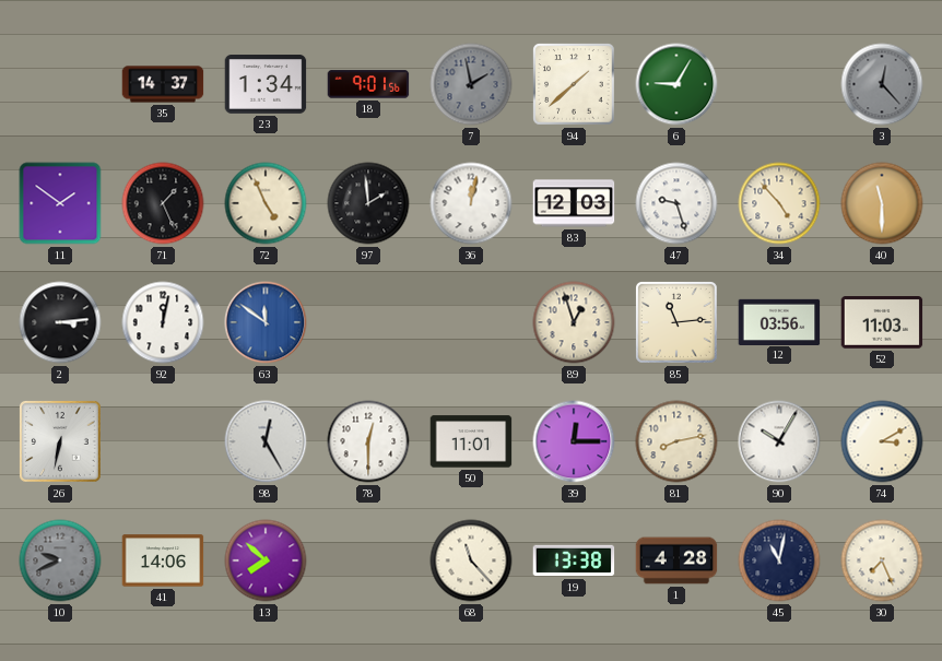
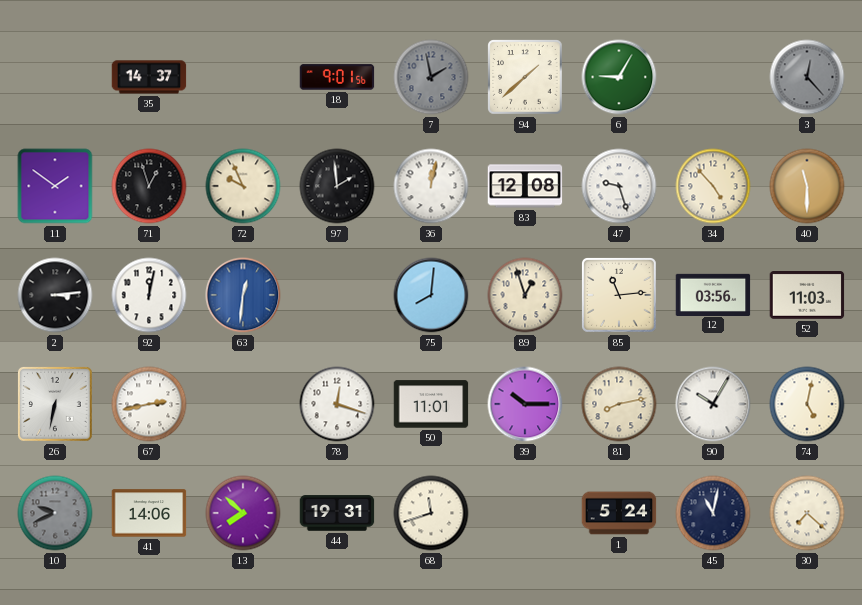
23: 1:34 -> none (266, 84)
71: 1:26 -> 12:57 (149, 186)
72: 4:56 -> 9:56 (243, 186)
83: 12:03 -> 12:08 (525, 186)
63: 11:51 -> 12:31 (243, 295)
75: none -> 8:01 (431, 295)
67: none -> 2:43 (149, 404)
98: 12:25 -> none (266, 441)
78: 12:30 -> 12:18 (337, 404)
39: 12:15 -> 10:15 (525, 404)
74: 3:10 -> 5:02 (807, 404)
44: none -> 19:31 (337, 513)
68: 11:23 -> 11:42 (431, 513)
19: 13:38 -> none (574, 560)
1: 4:28 -> 5:24 (619, 513)
30: 7:26 -> 7:22 (807, 513)
